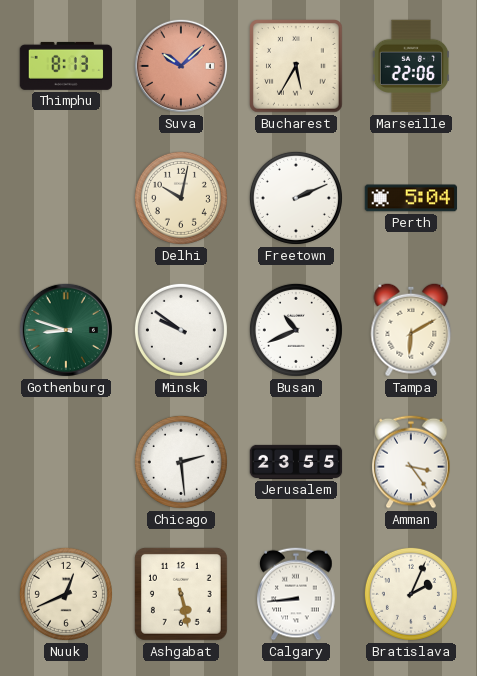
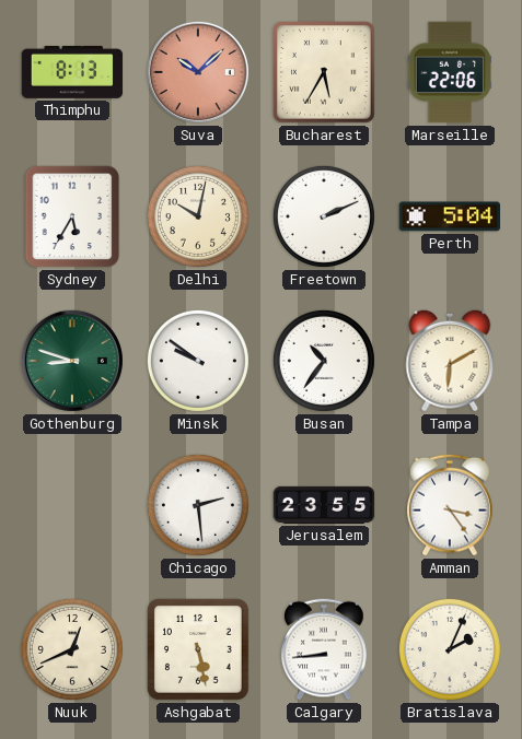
Sydney: none -> 5:35 (72, 216)
Busan: 10:41 -> 10:36 (324, 361)
